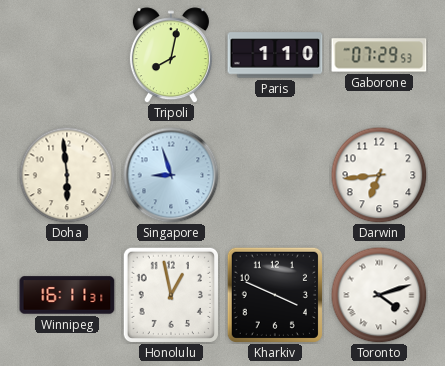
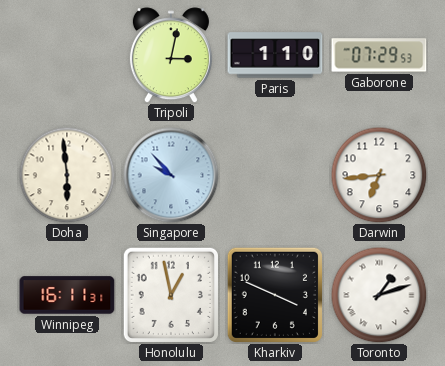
Tripoli: 8:02 -> 3:02 (171, 55)
Singapore: 8:57 -> 9:53 (171, 175)
Toronto: 4:12 -> 1:12 (379, 295)
